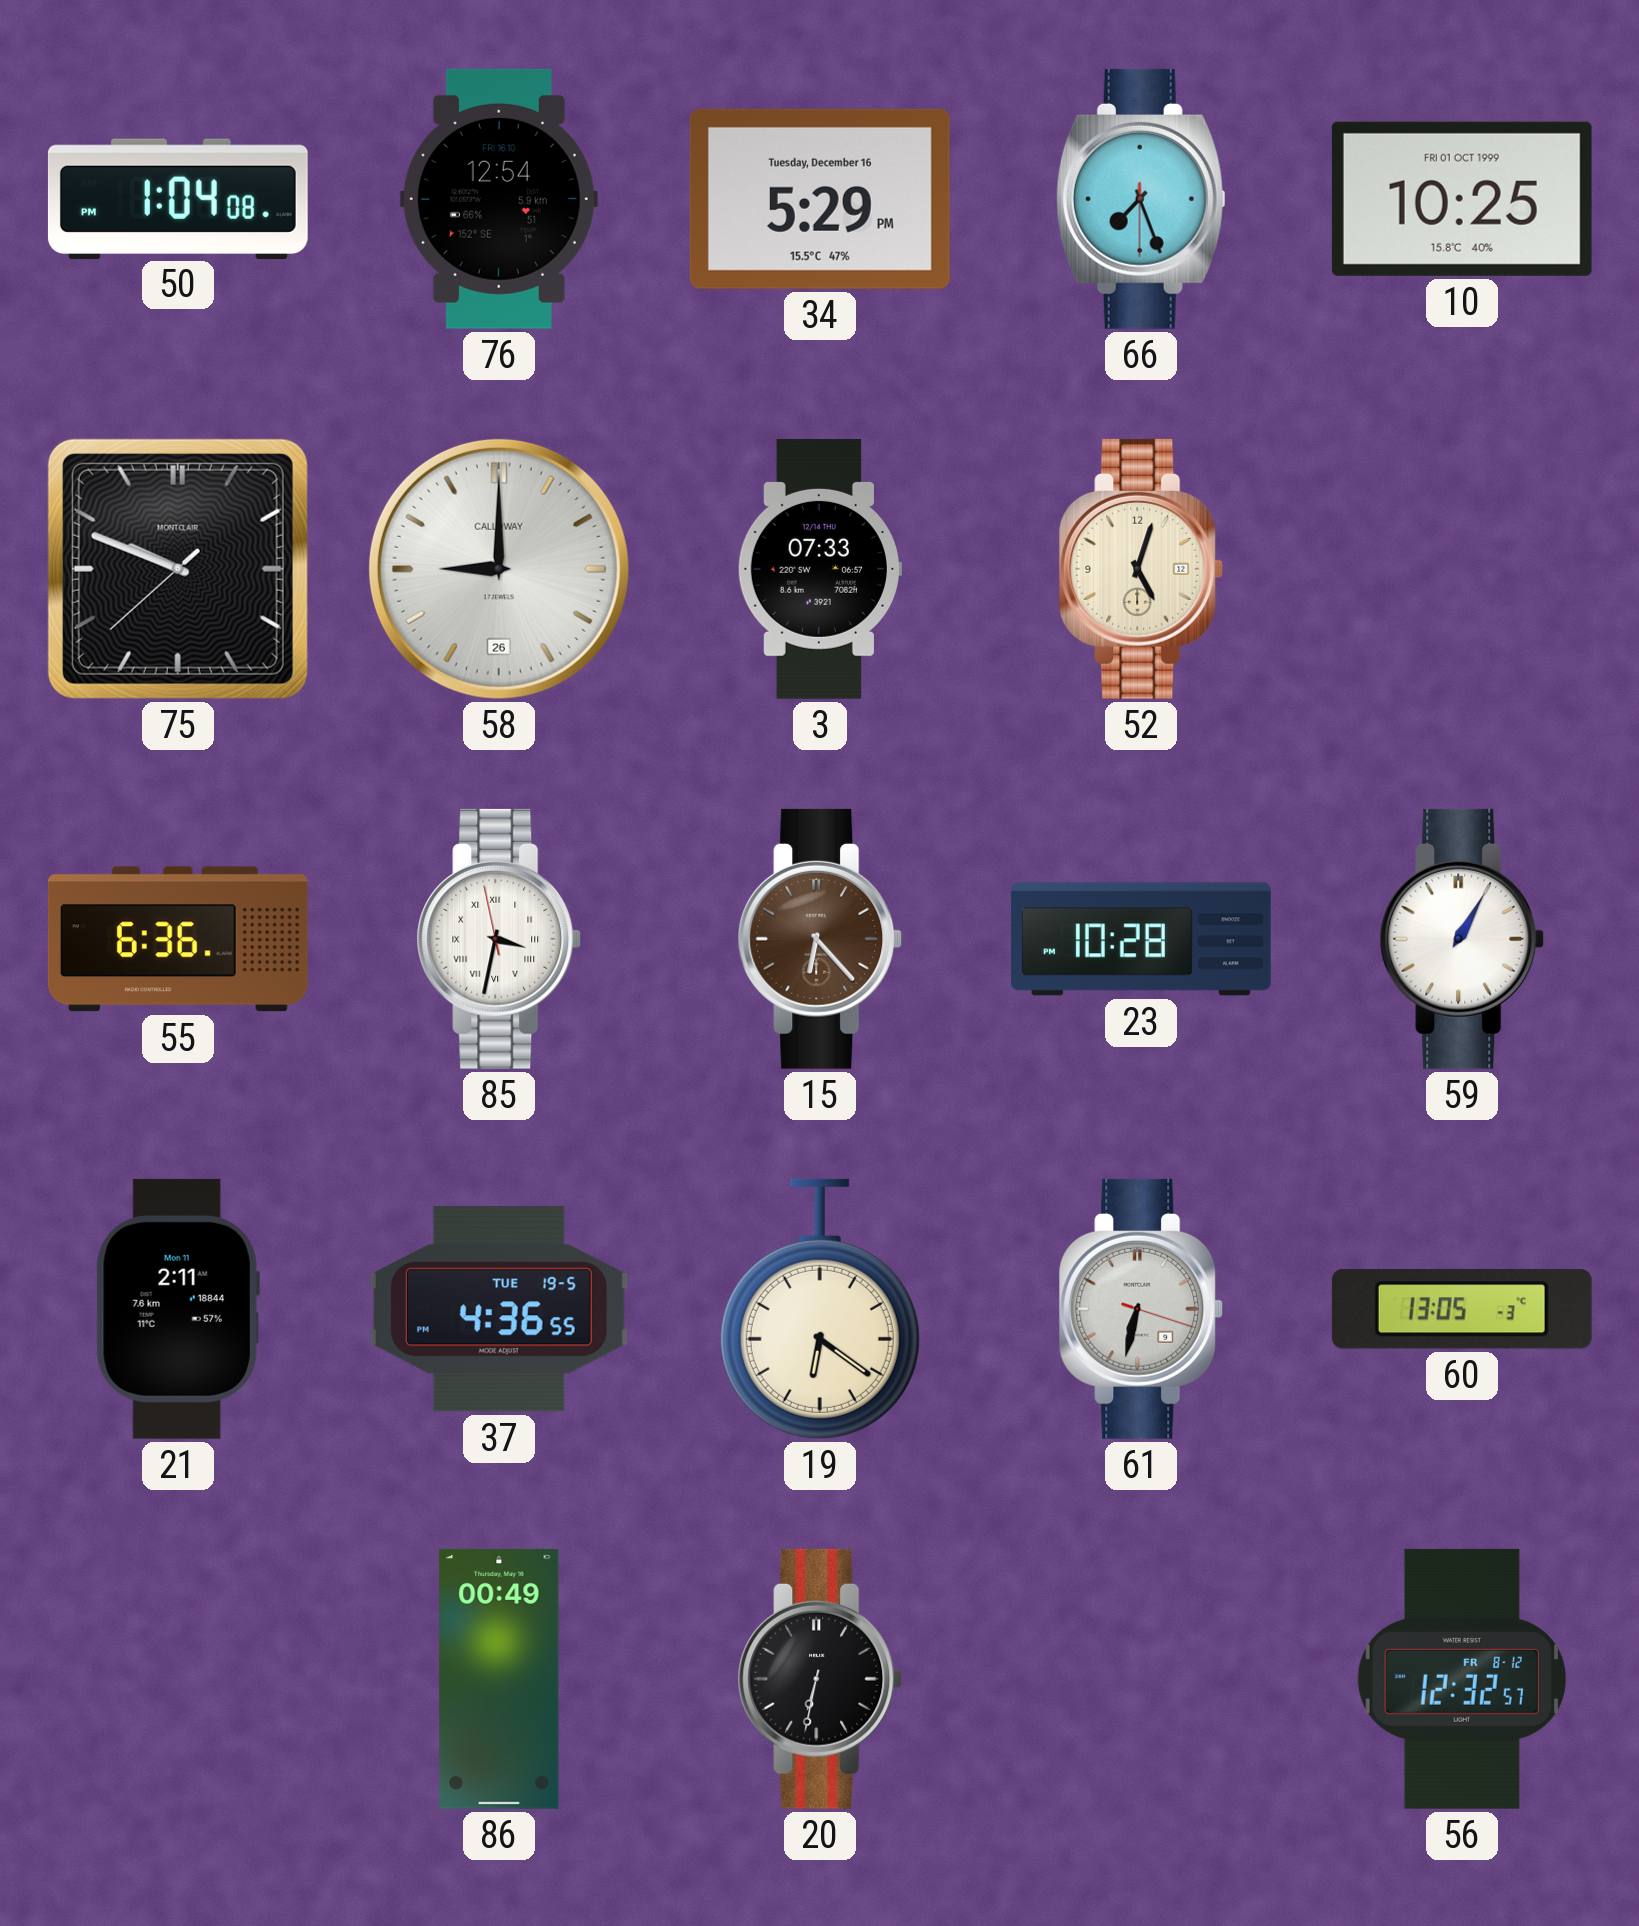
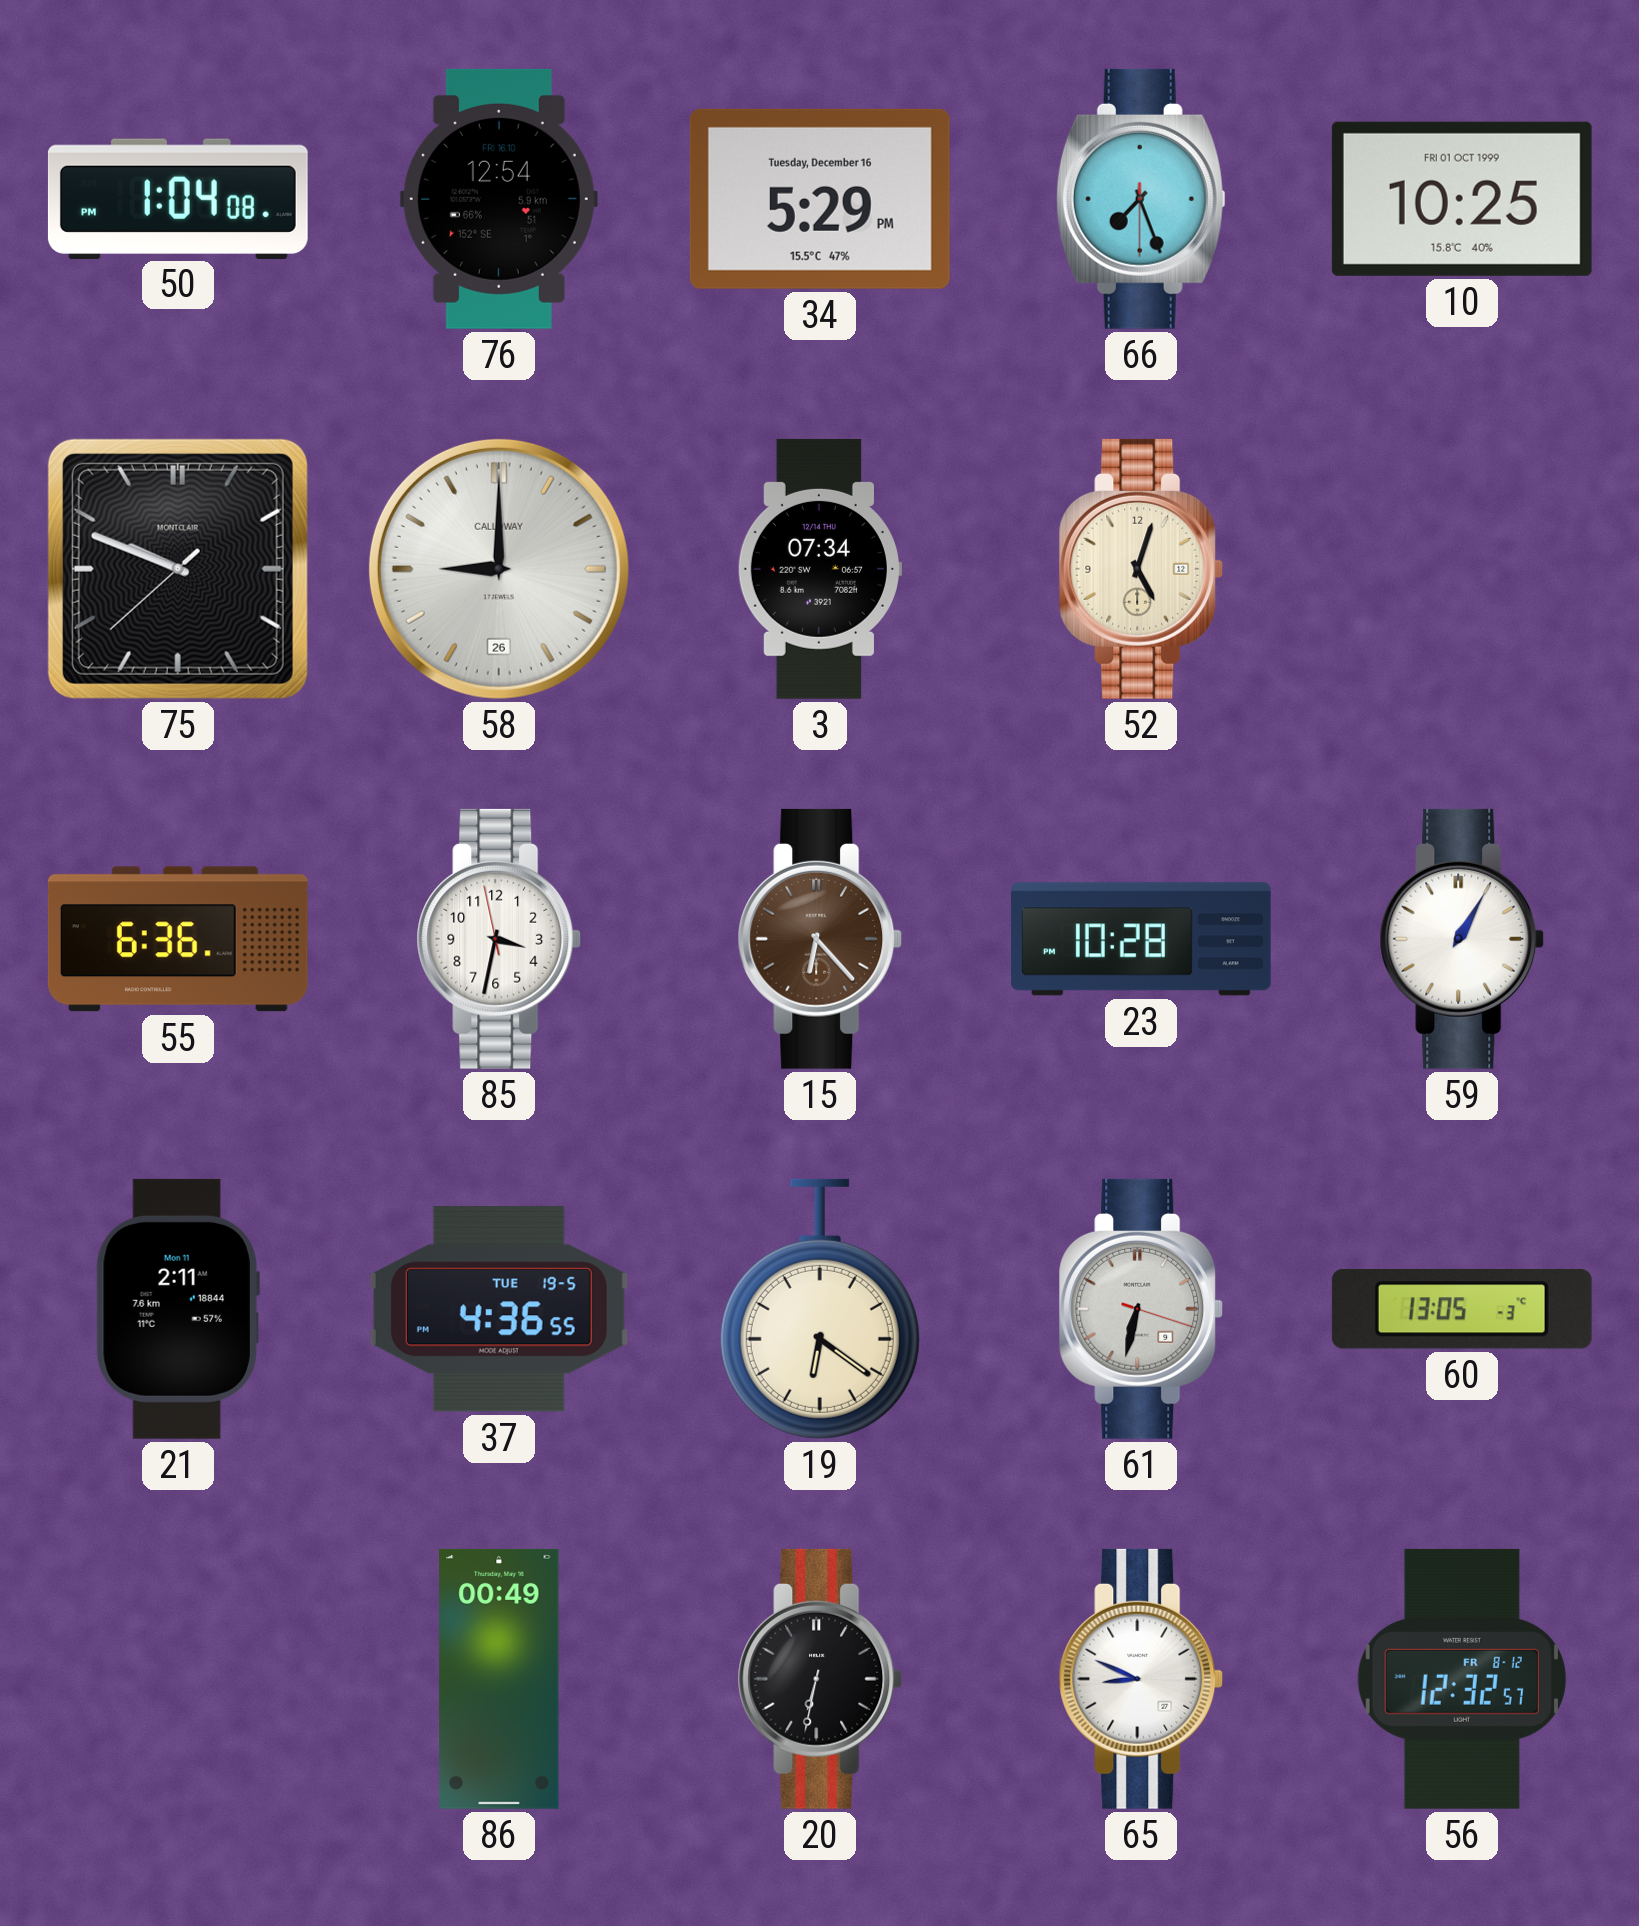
3: 07:33 -> 07:34 (819, 569)
85 numerals: Roman -> Arabic (499, 939)
65: none -> 8:49 (1141, 1679)
